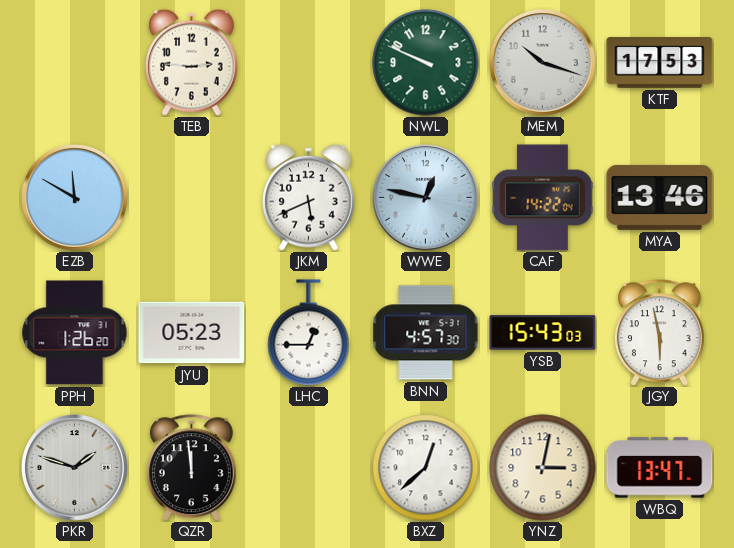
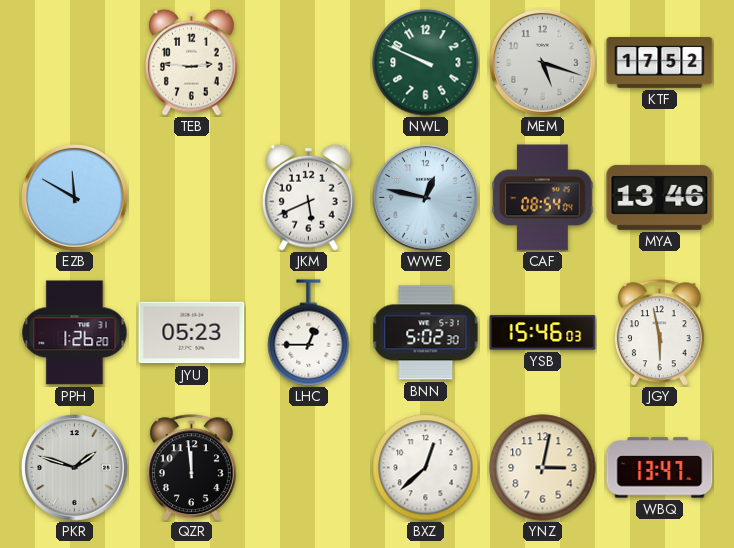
MEM: 10:18 -> 5:18 (543, 63)
KTF: 17:53 -> 17:52 (660, 63)
CAF: 14:22 -> 08:54 (543, 198)
BNN: 4:57 -> 5:02 (426, 333)
YSB: 15:43 -> 15:46 (543, 333)
